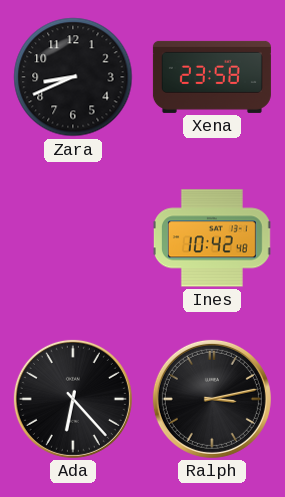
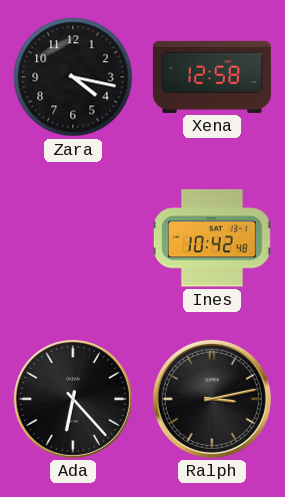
Zara: 8:41 -> 4:17 (73, 77)
Xena: 23:58 -> 12:58 (212, 77)
